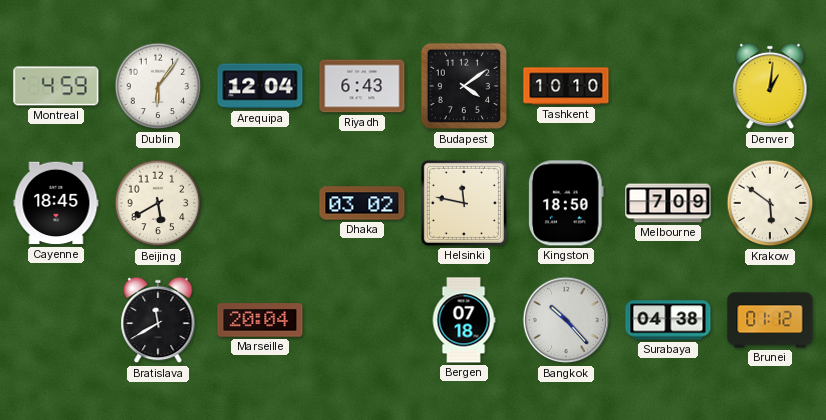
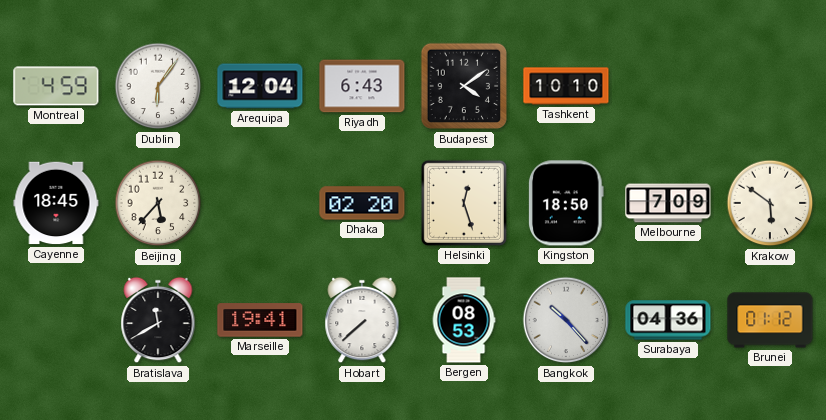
Denver: 1:01 -> none (770, 86)
Beijing: 5:40 -> 5:37 (158, 203)
Dhaka: 03:02 -> 02:20 (362, 203)
Helsinki: 11:47 -> 12:27 (464, 203)
Marseille: 20:04 -> 19:41 (260, 320)
Hobart: none -> 7:38 (362, 320)
Bergen: 07:18 -> 08:53 (464, 320)
Surabaya: 04:38 -> 04:36 (668, 320)
